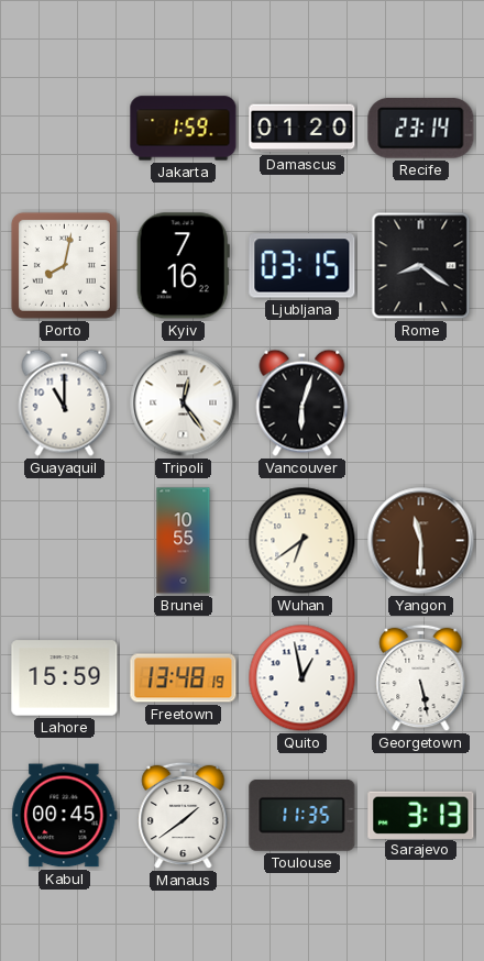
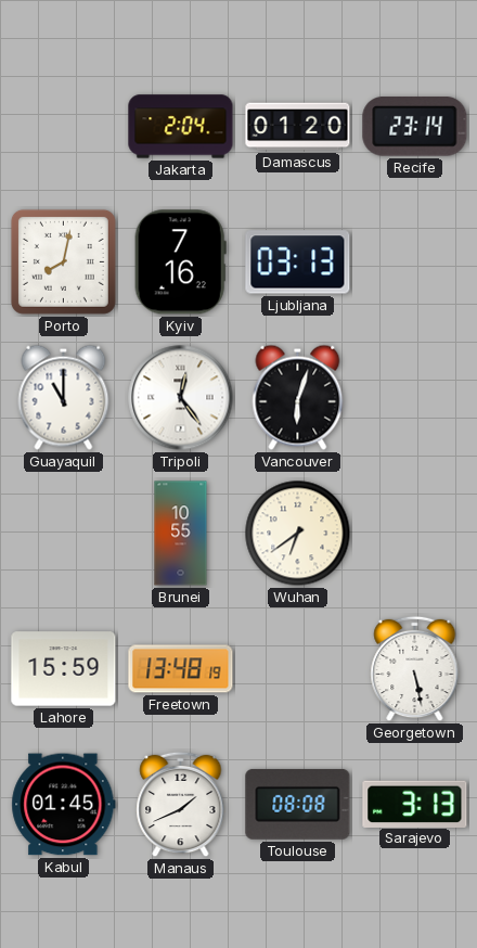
Jakarta: 1:59 -> 2:04 (181, 127)
Ljubljana: 03:15 -> 03:13 (298, 262)
Rome: 8:21 -> none (421, 266)
Yangon: 11:30 -> none (421, 541)
Quito: 12:58 -> none (302, 678)
Kabul: 00:45 -> 01:45 (64, 805)
Manaus: 1:39 -> 1:41 (181, 805)
Toulouse: 11:35 -> 08:08 (298, 804)
